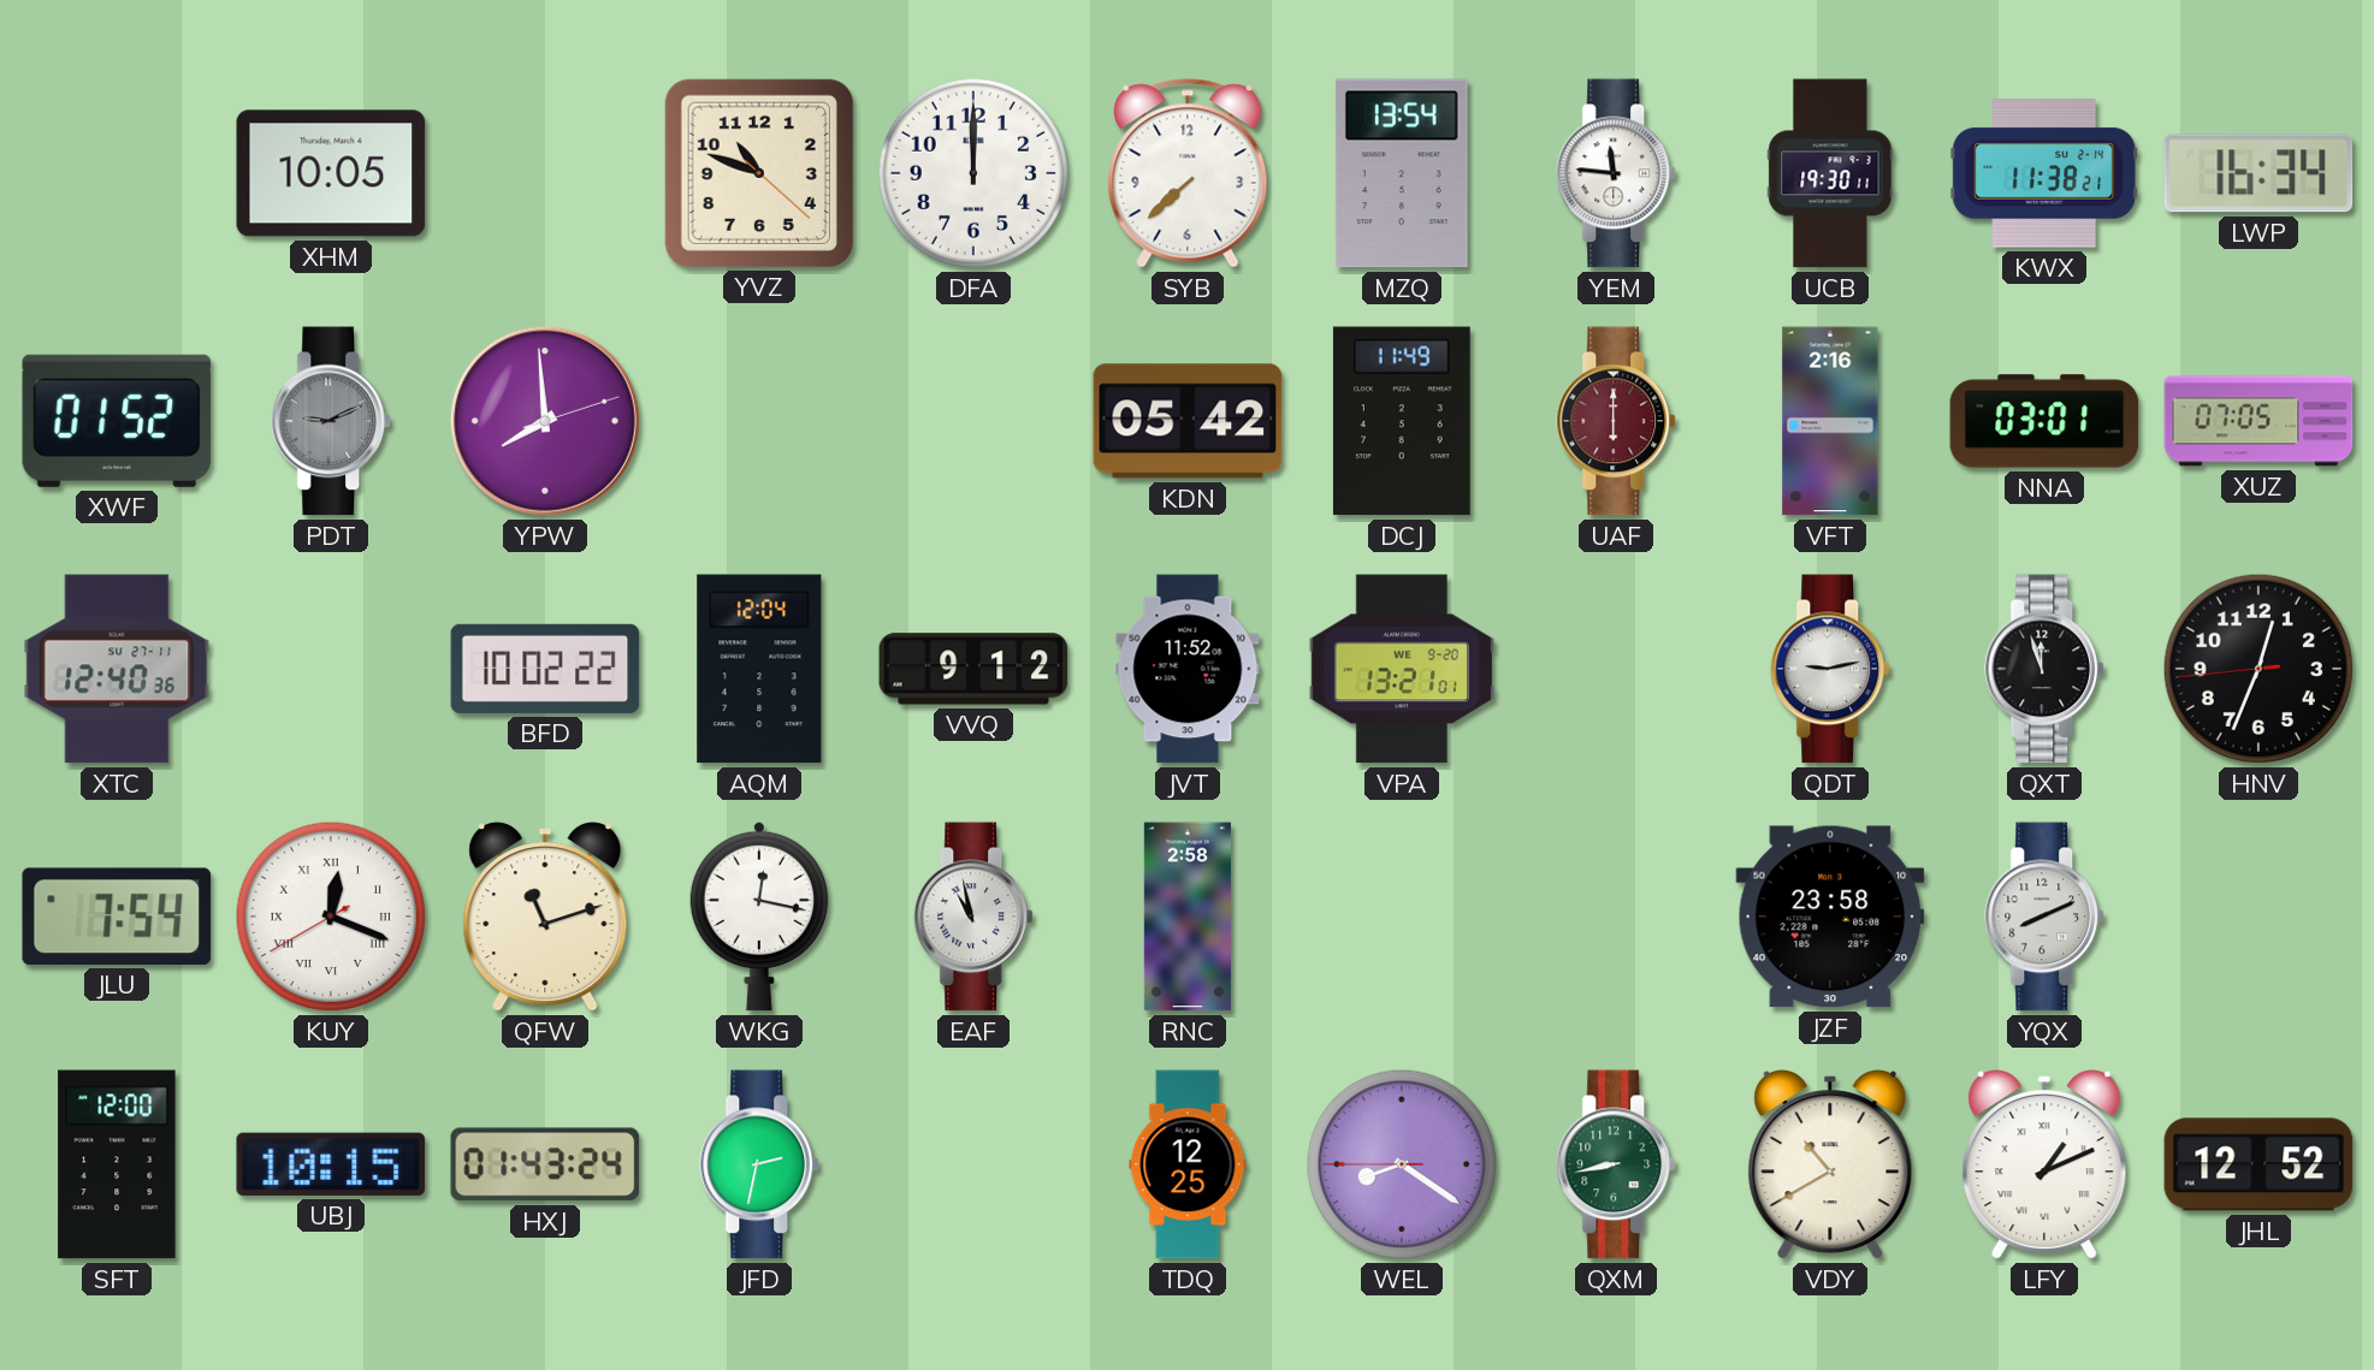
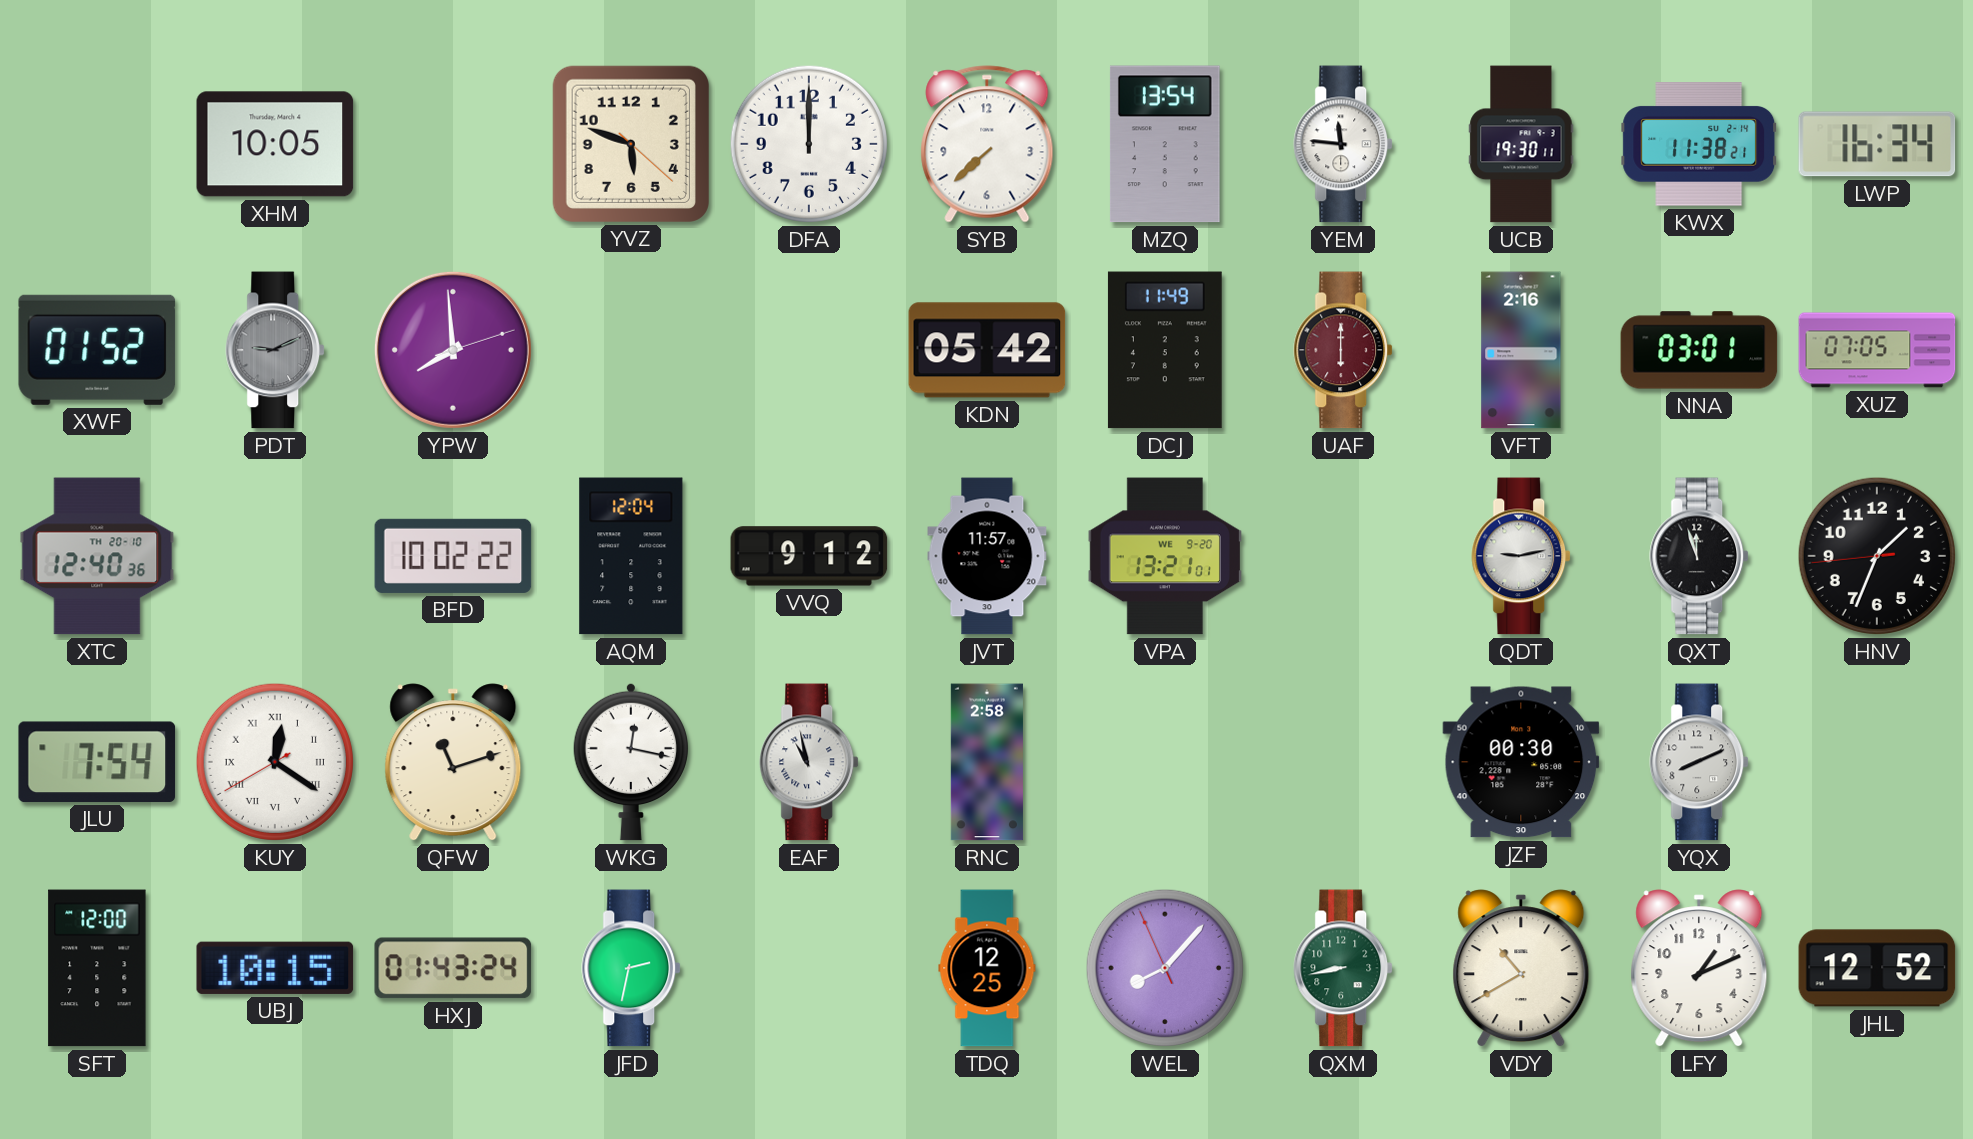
YVZ: 10:48 -> 5:48 (630, 143)
XTC date: SU 27-11 -> TH 20-10 (97, 556)
JVT: 11:52 -> 11:57 (987, 556)
HNV: 12:33 -> 1:33 (1877, 556)
KUY: 12:18 -> 12:20 (275, 762)
JZF: 23:58 -> 00:30 (1521, 762)
WEL: 8:20 -> 8:06 (1165, 968)
LFY numerals: Roman -> Arabic (1699, 968)
